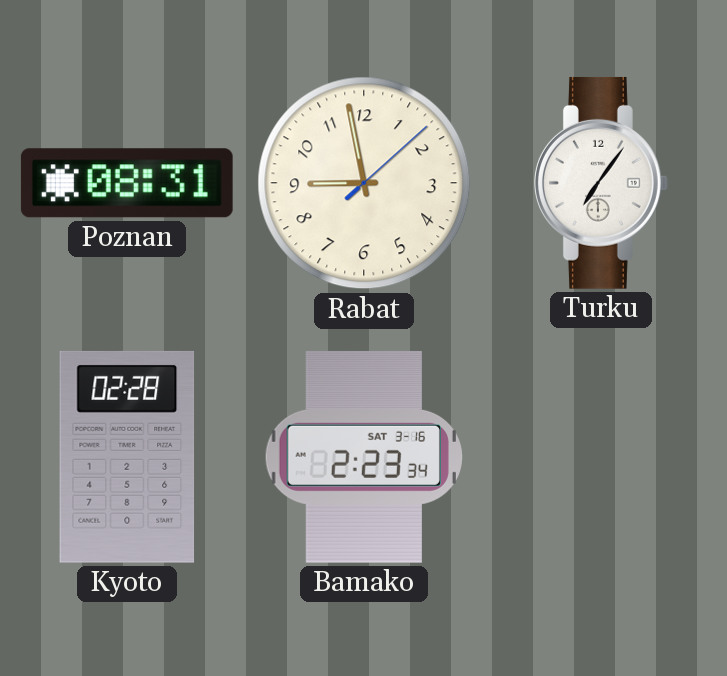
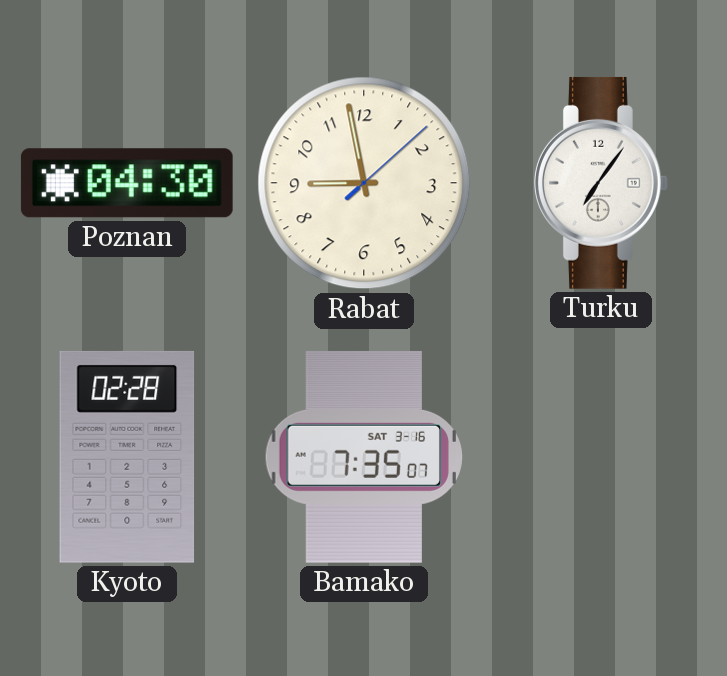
Poznan: 08:31 -> 04:30 (127, 183)
Bamako: 2:23 -> 7:35 (364, 457)
